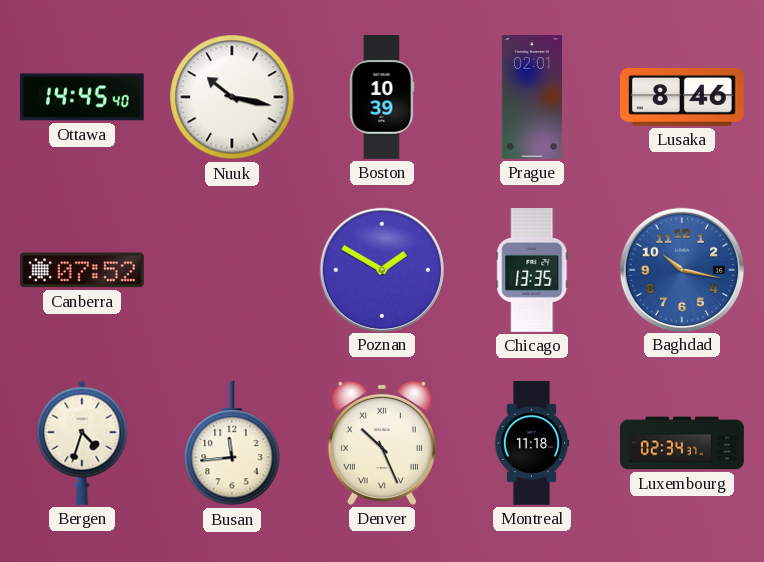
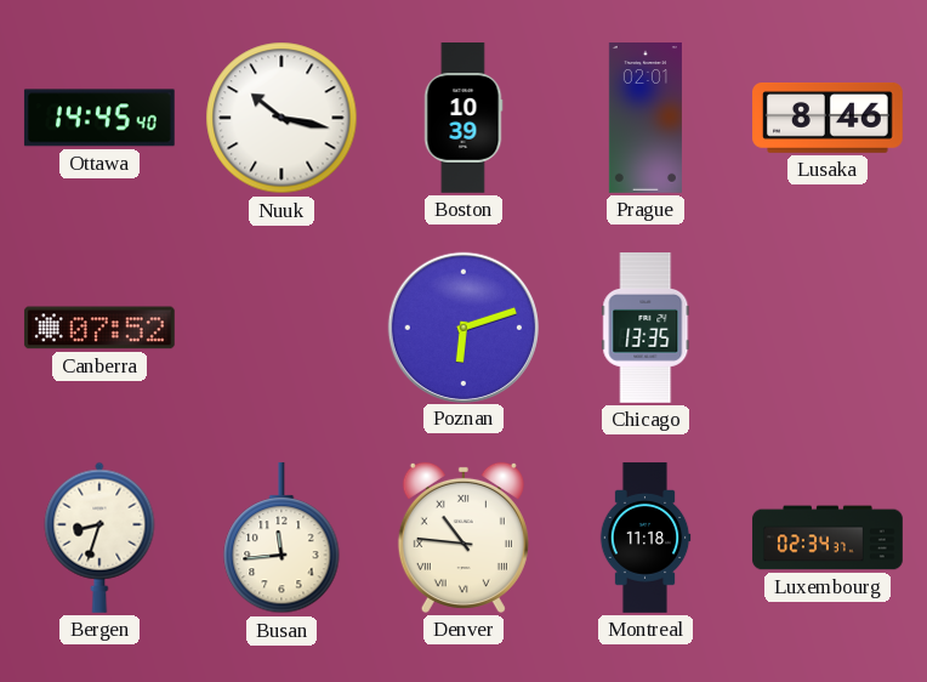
Poznan: 1:50 -> 6:12 (462, 326)
Baghdad: 10:17 -> none (681, 269)
Bergen: 4:33 -> 8:33 (99, 538)
Denver: 10:26 -> 10:46 (463, 538)
